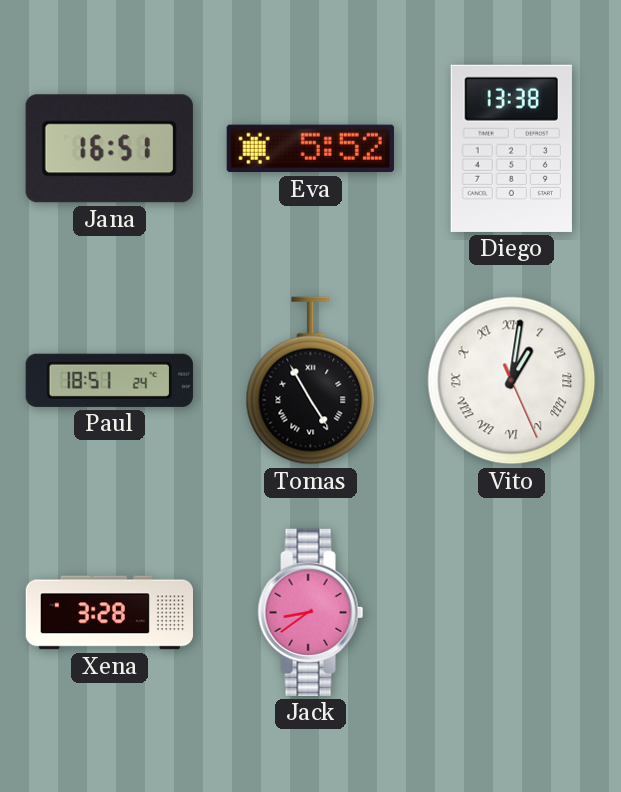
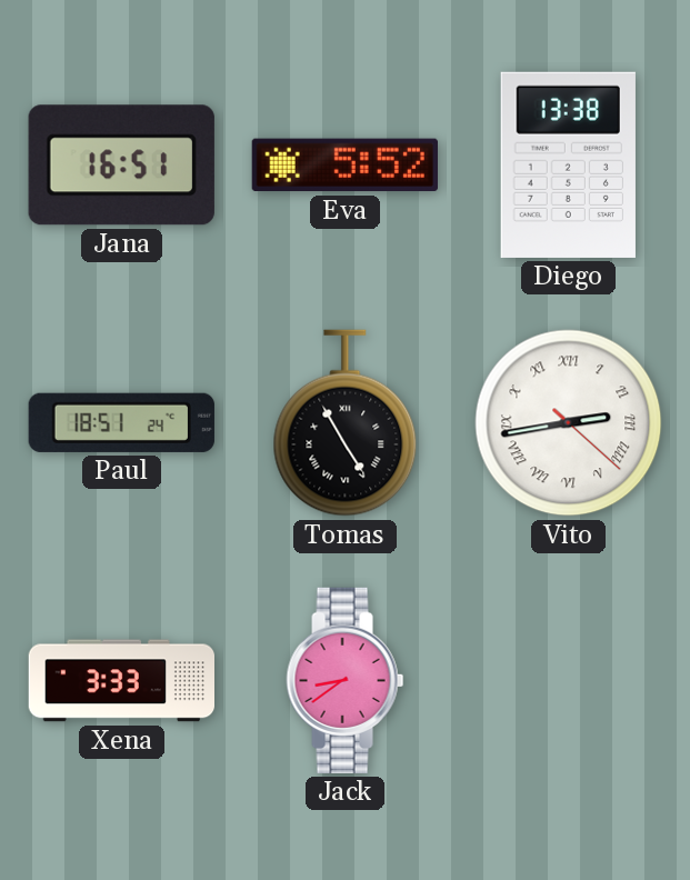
Vito: 1:01 -> 2:43 (569, 423)
Xena: 3:28 -> 3:33 (121, 681)
